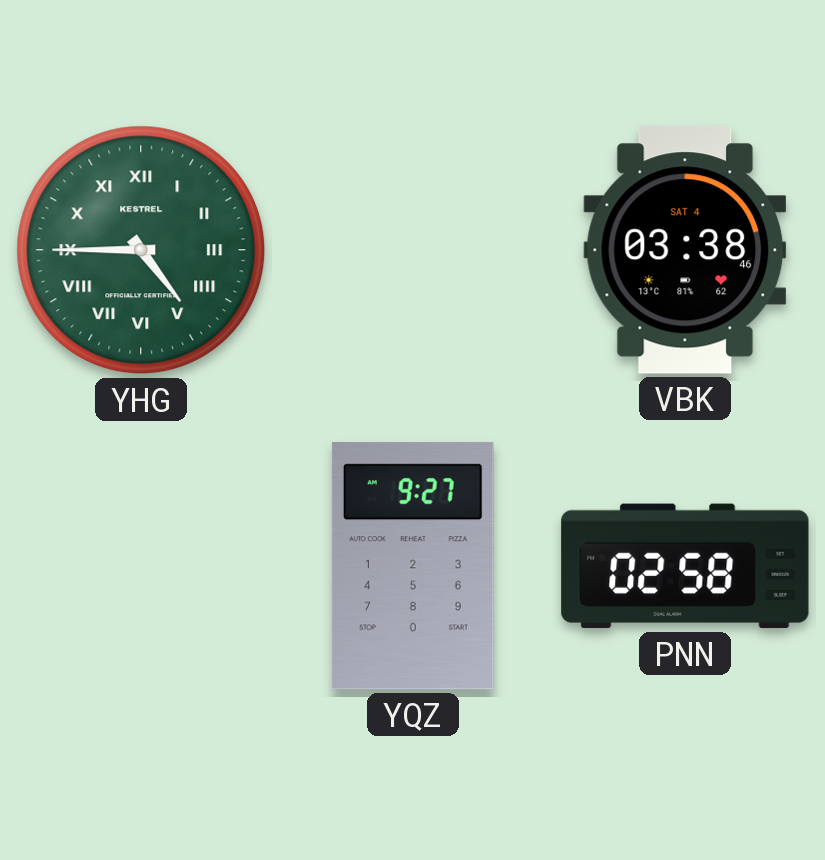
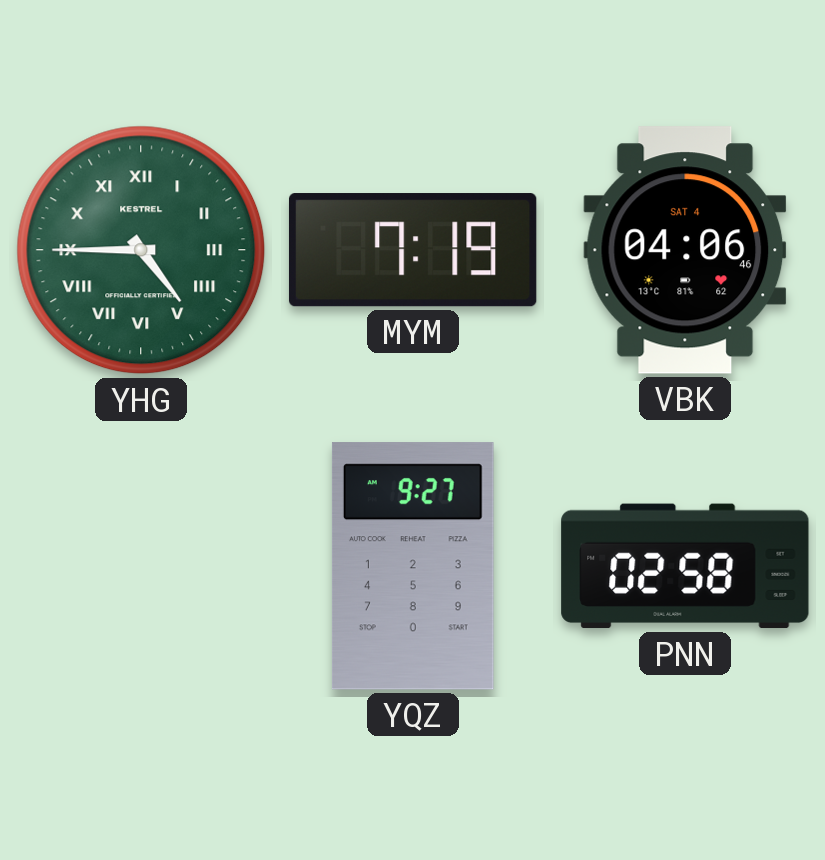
MYM: none -> 7:19 (413, 250)
VBK: 03:38 -> 04:06 (685, 250)
